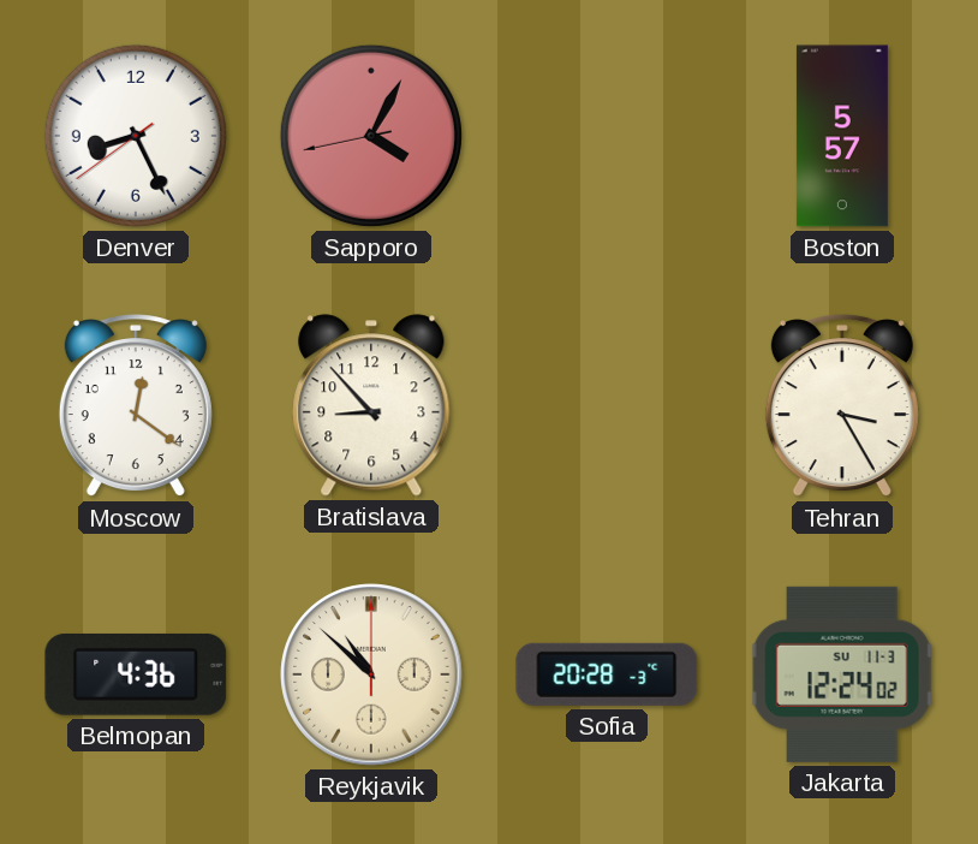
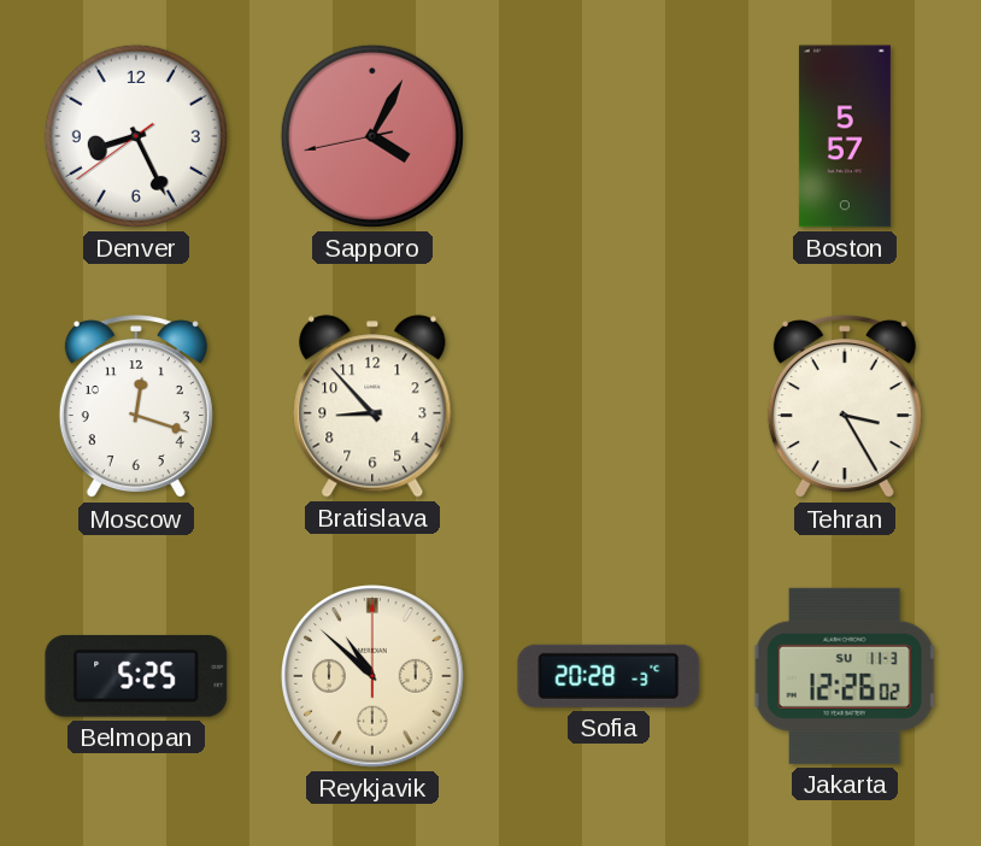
Moscow: 12:21 -> 12:18 (136, 407)
Belmopan: 4:36 -> 5:25 (136, 676)
Jakarta: 12:24 -> 12:26 (845, 676)
